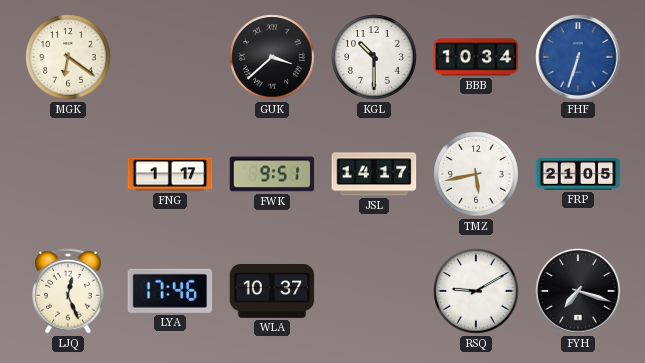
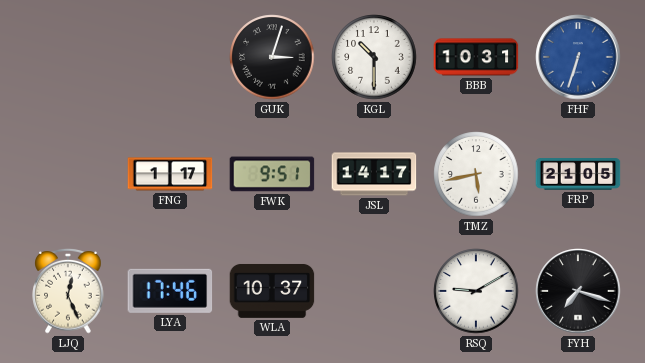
MGK: 6:21 -> none (68, 57)
GUK: 3:38 -> 3:03 (272, 57)
BBB: 10:34 -> 10:31 (476, 57)
